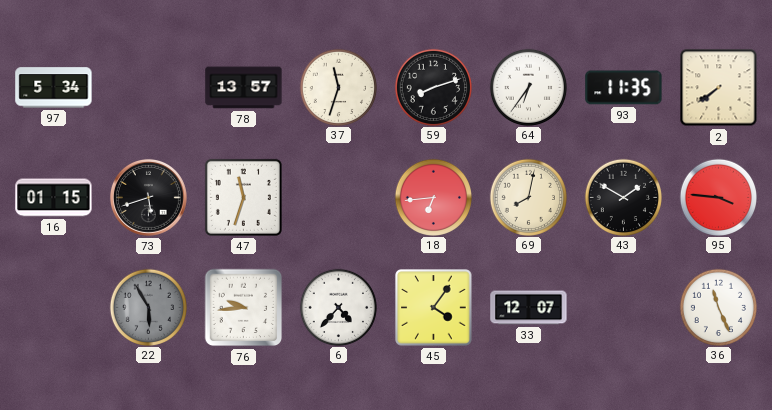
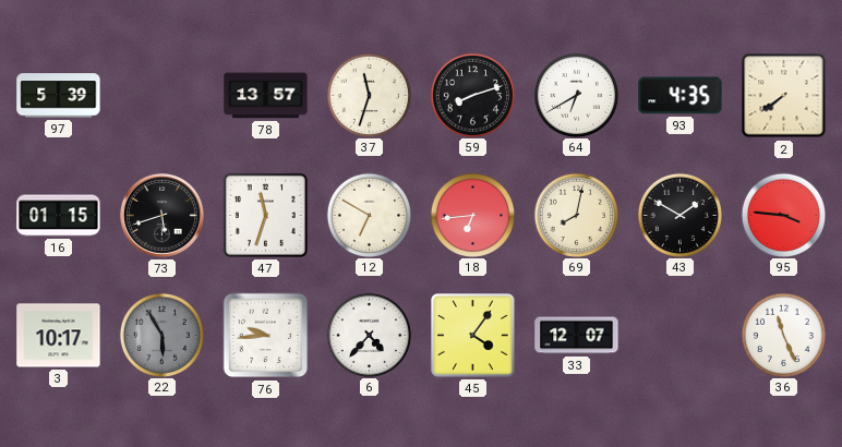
97: 5:34 -> 5:39 (59, 96)
64: 6:36 -> 6:40 (576, 95)
93: 11:35 -> 4:35 (681, 96)
12: none -> 6:50 (369, 215)
3: none -> 10:17 (59, 336)
